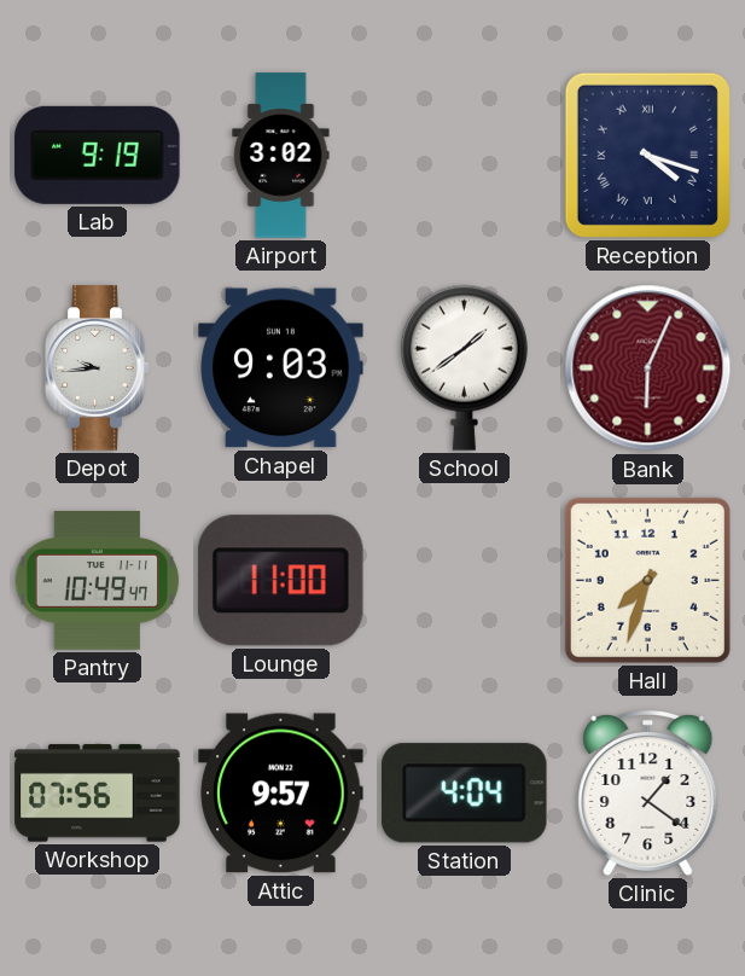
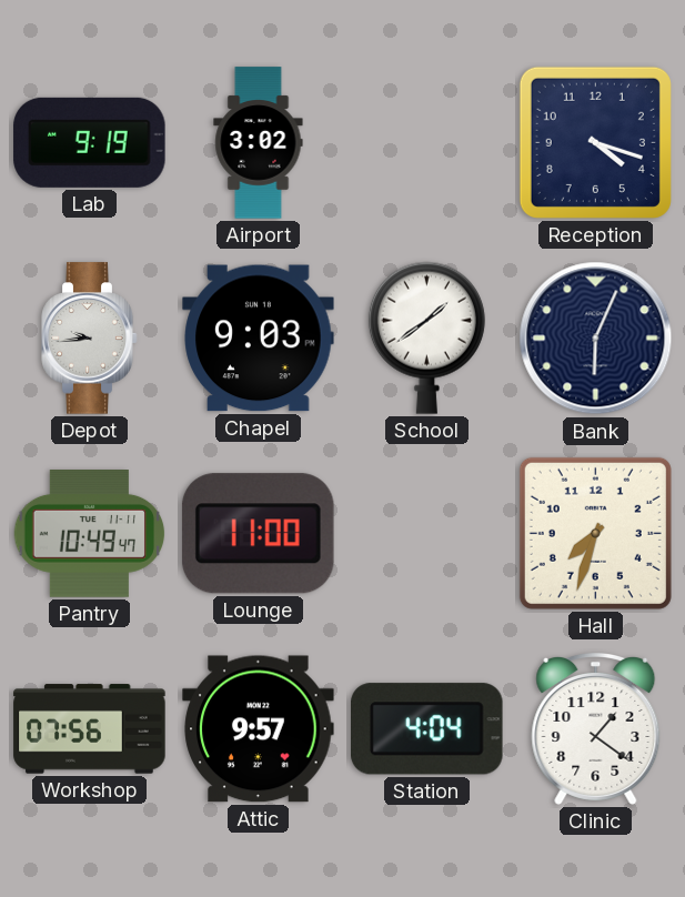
Reception numerals: Roman -> Arabic (595, 142)
Bank dial: burgundy -> navy (596, 339)
